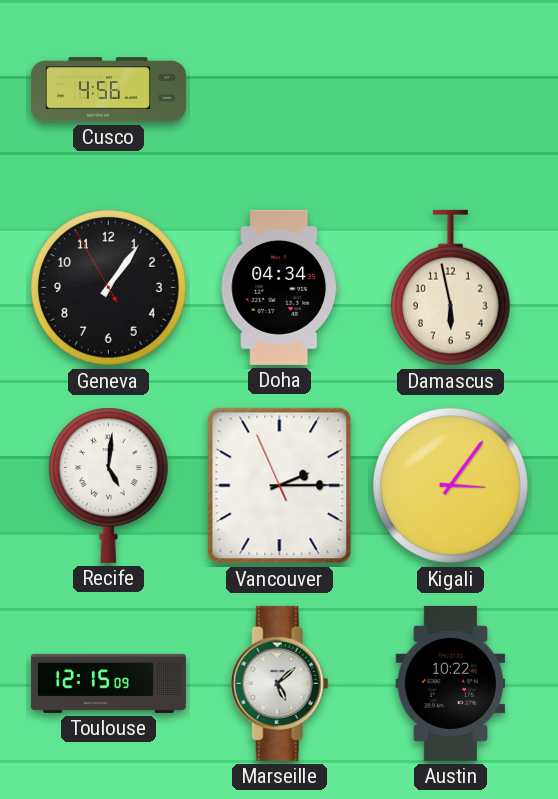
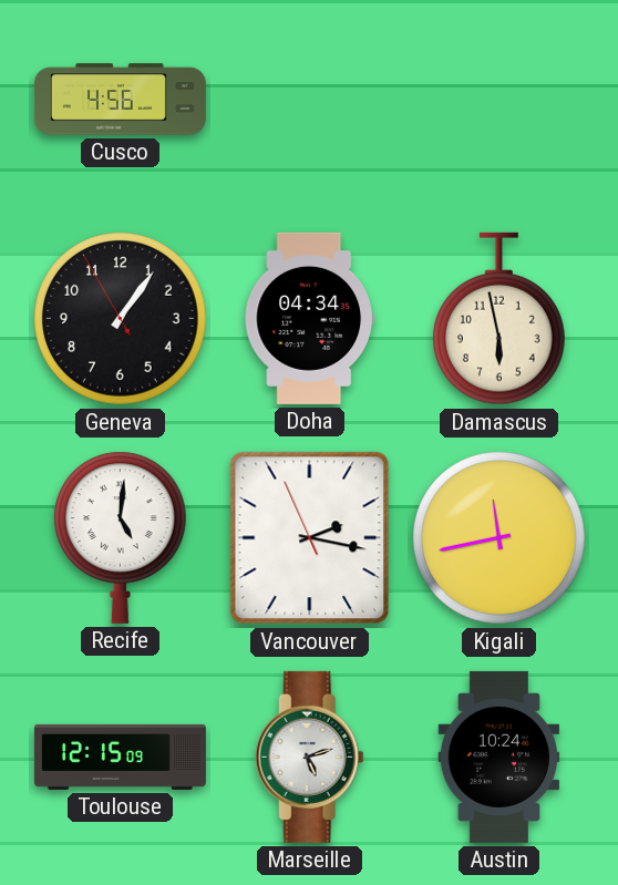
Vancouver: 2:14 -> 2:16 (310, 538)
Kigali: 3:06 -> 11:43 (499, 538)
Marseille: 5:08 -> 5:12 (309, 757)
Austin: 10:22 -> 10:24 (499, 757)
